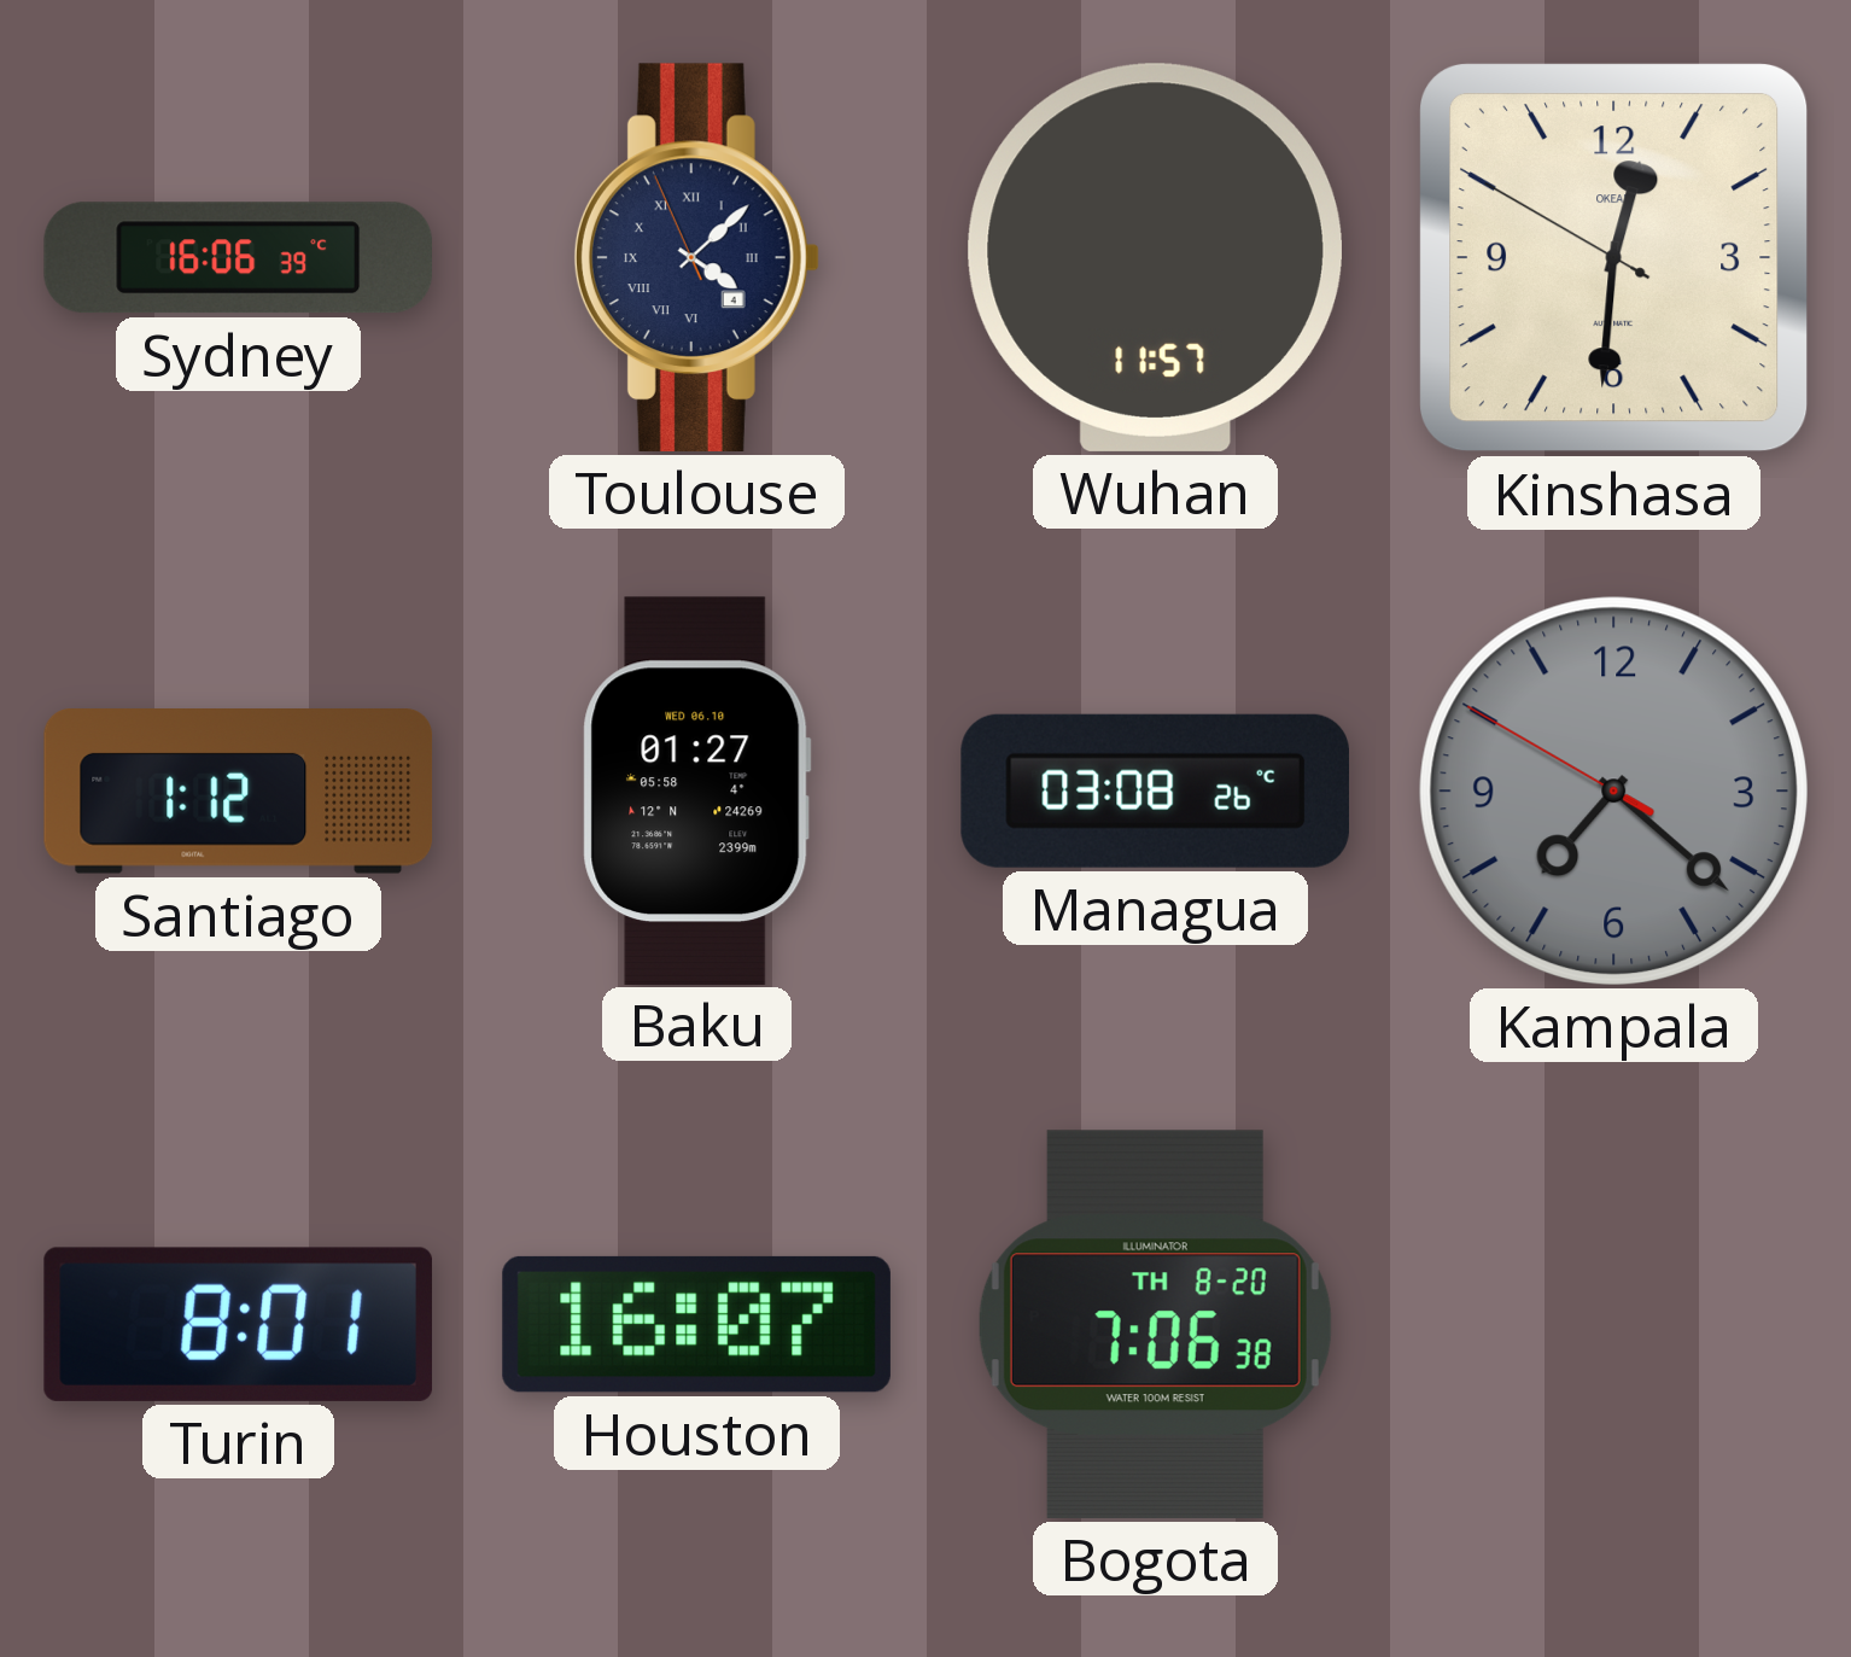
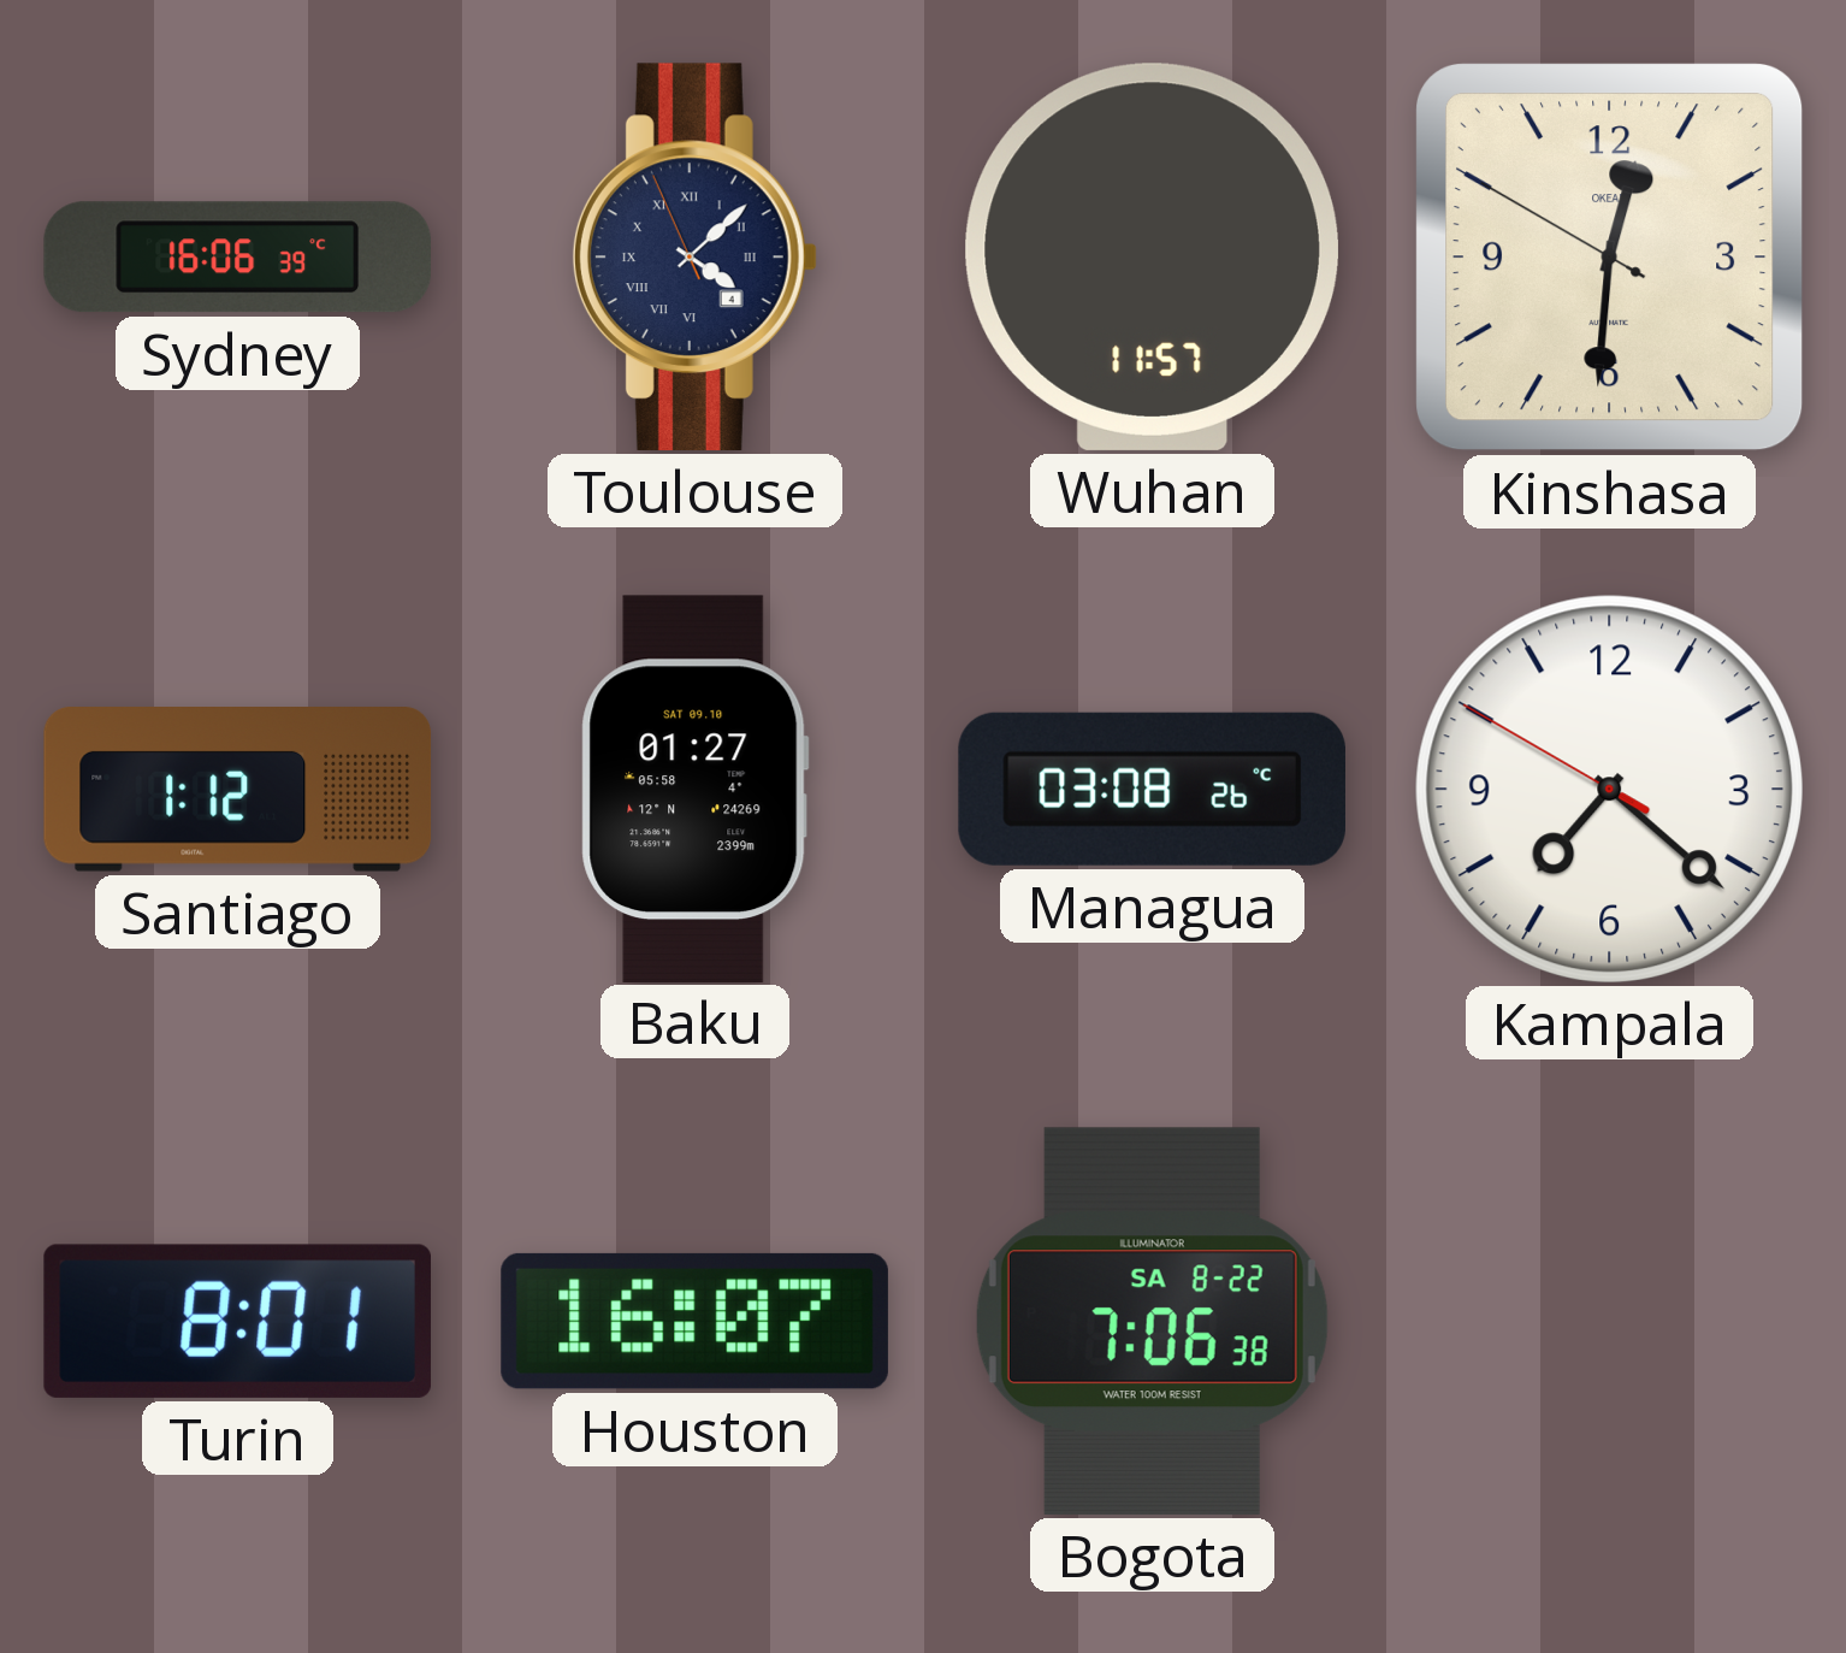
Baku date: WED 06.10 -> SAT 09.10 (694, 789)
Kampala dial: grey -> white (1609, 789)
Bogota date: TH 8-20 -> SA 8-22 (1152, 1321)
